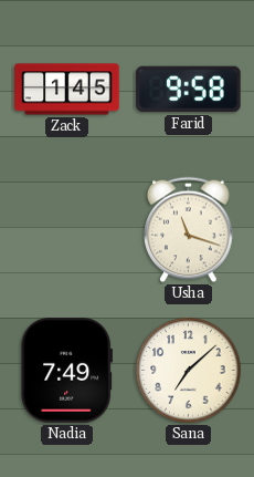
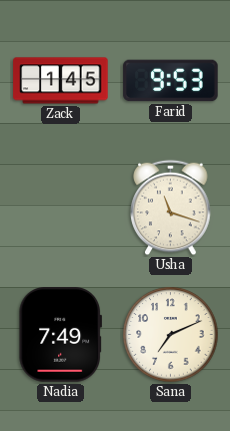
Farid: 9:58 -> 9:53 (171, 81)
Sana: 7:08 -> 7:11 (171, 335)
